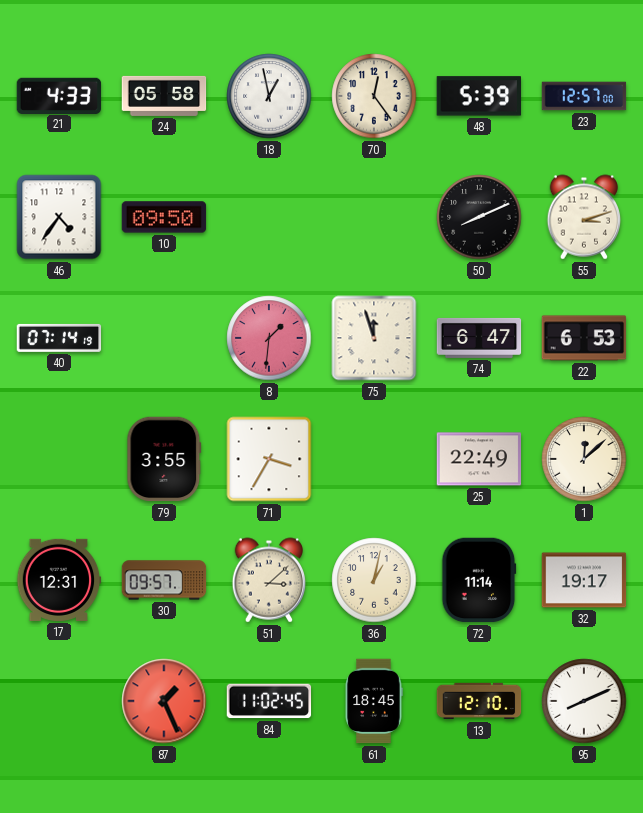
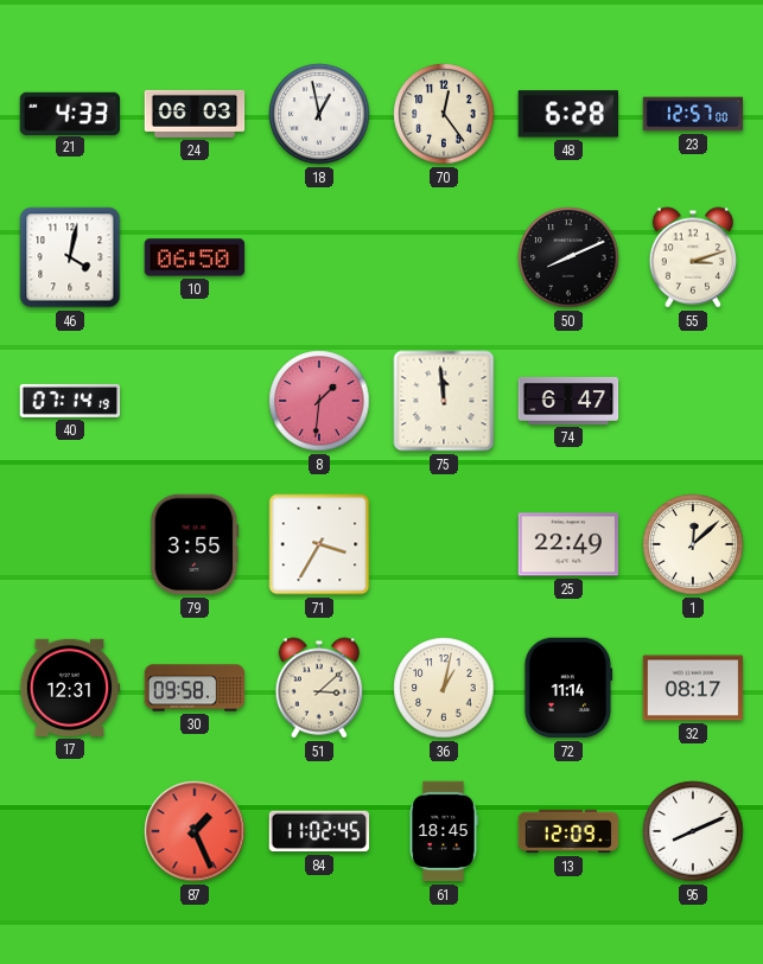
24: 05:58 -> 06:03 (195, 114)
48: 5:39 -> 6:28 (567, 114)
46: 4:36 -> 4:02 (70, 257)
10: 09:50 -> 06:50 (195, 257)
75: 11:57 -> 11:59 (444, 401)
22: 6:53 -> none (584, 338)
30: 09:57 -> 09:58 (195, 688)
32: 19:17 -> 08:17 (693, 688)
13: 12:10 -> 12:09 (568, 831)
